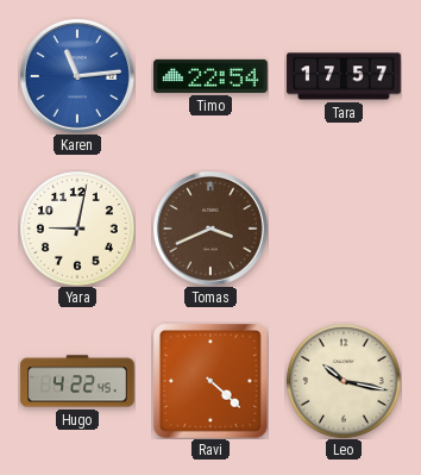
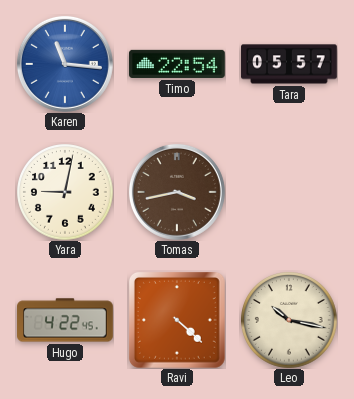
Karen: 11:14 -> 11:16 (65, 64)
Tara: 17:57 -> 05:57 (289, 64)
Tomas: 3:41 -> 3:43 (177, 192)
